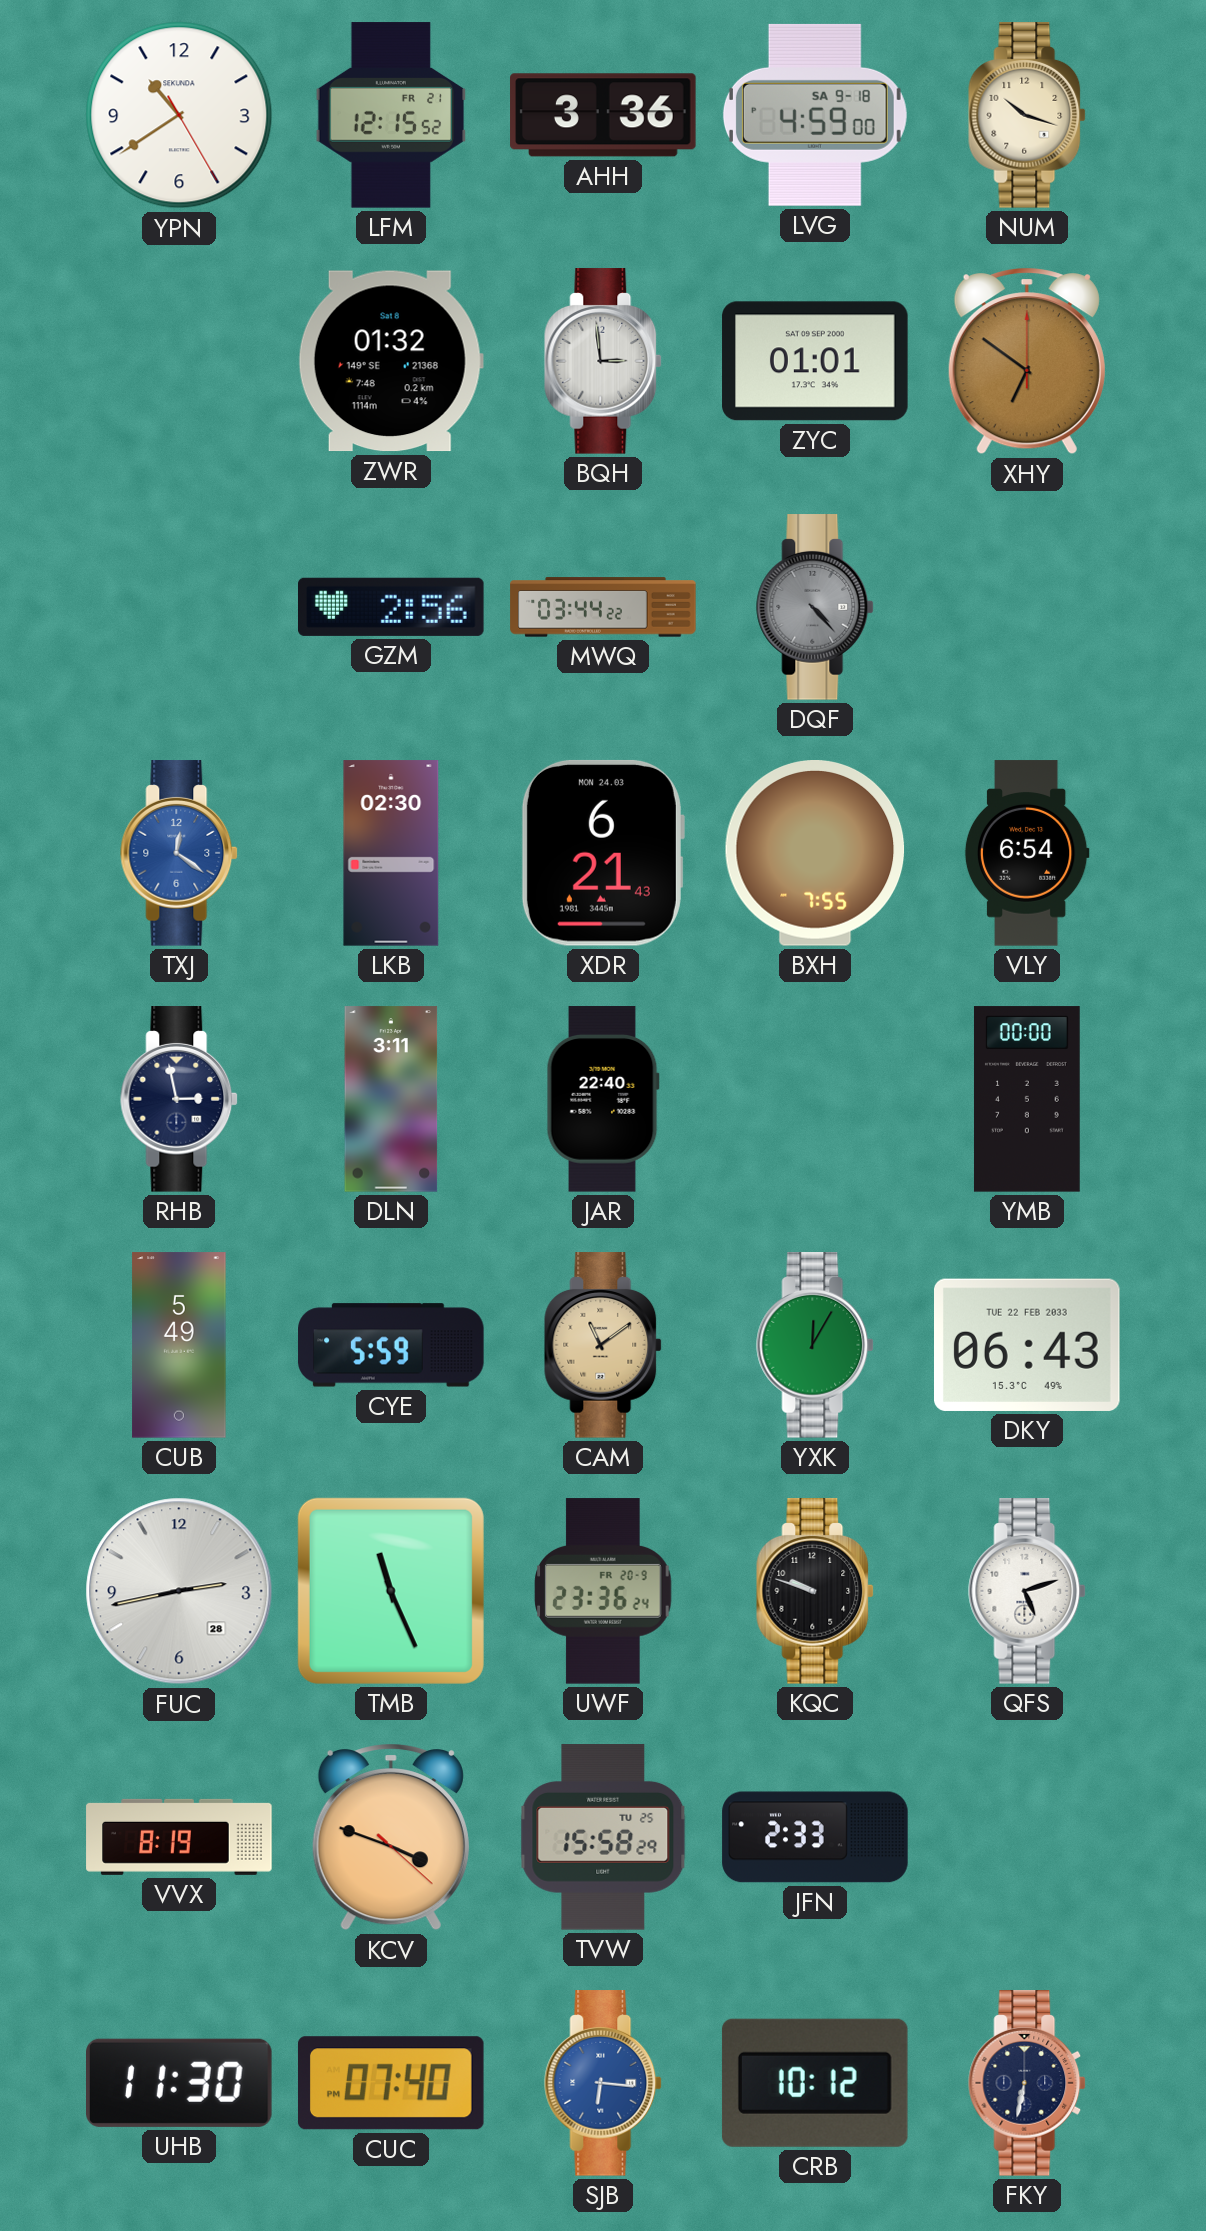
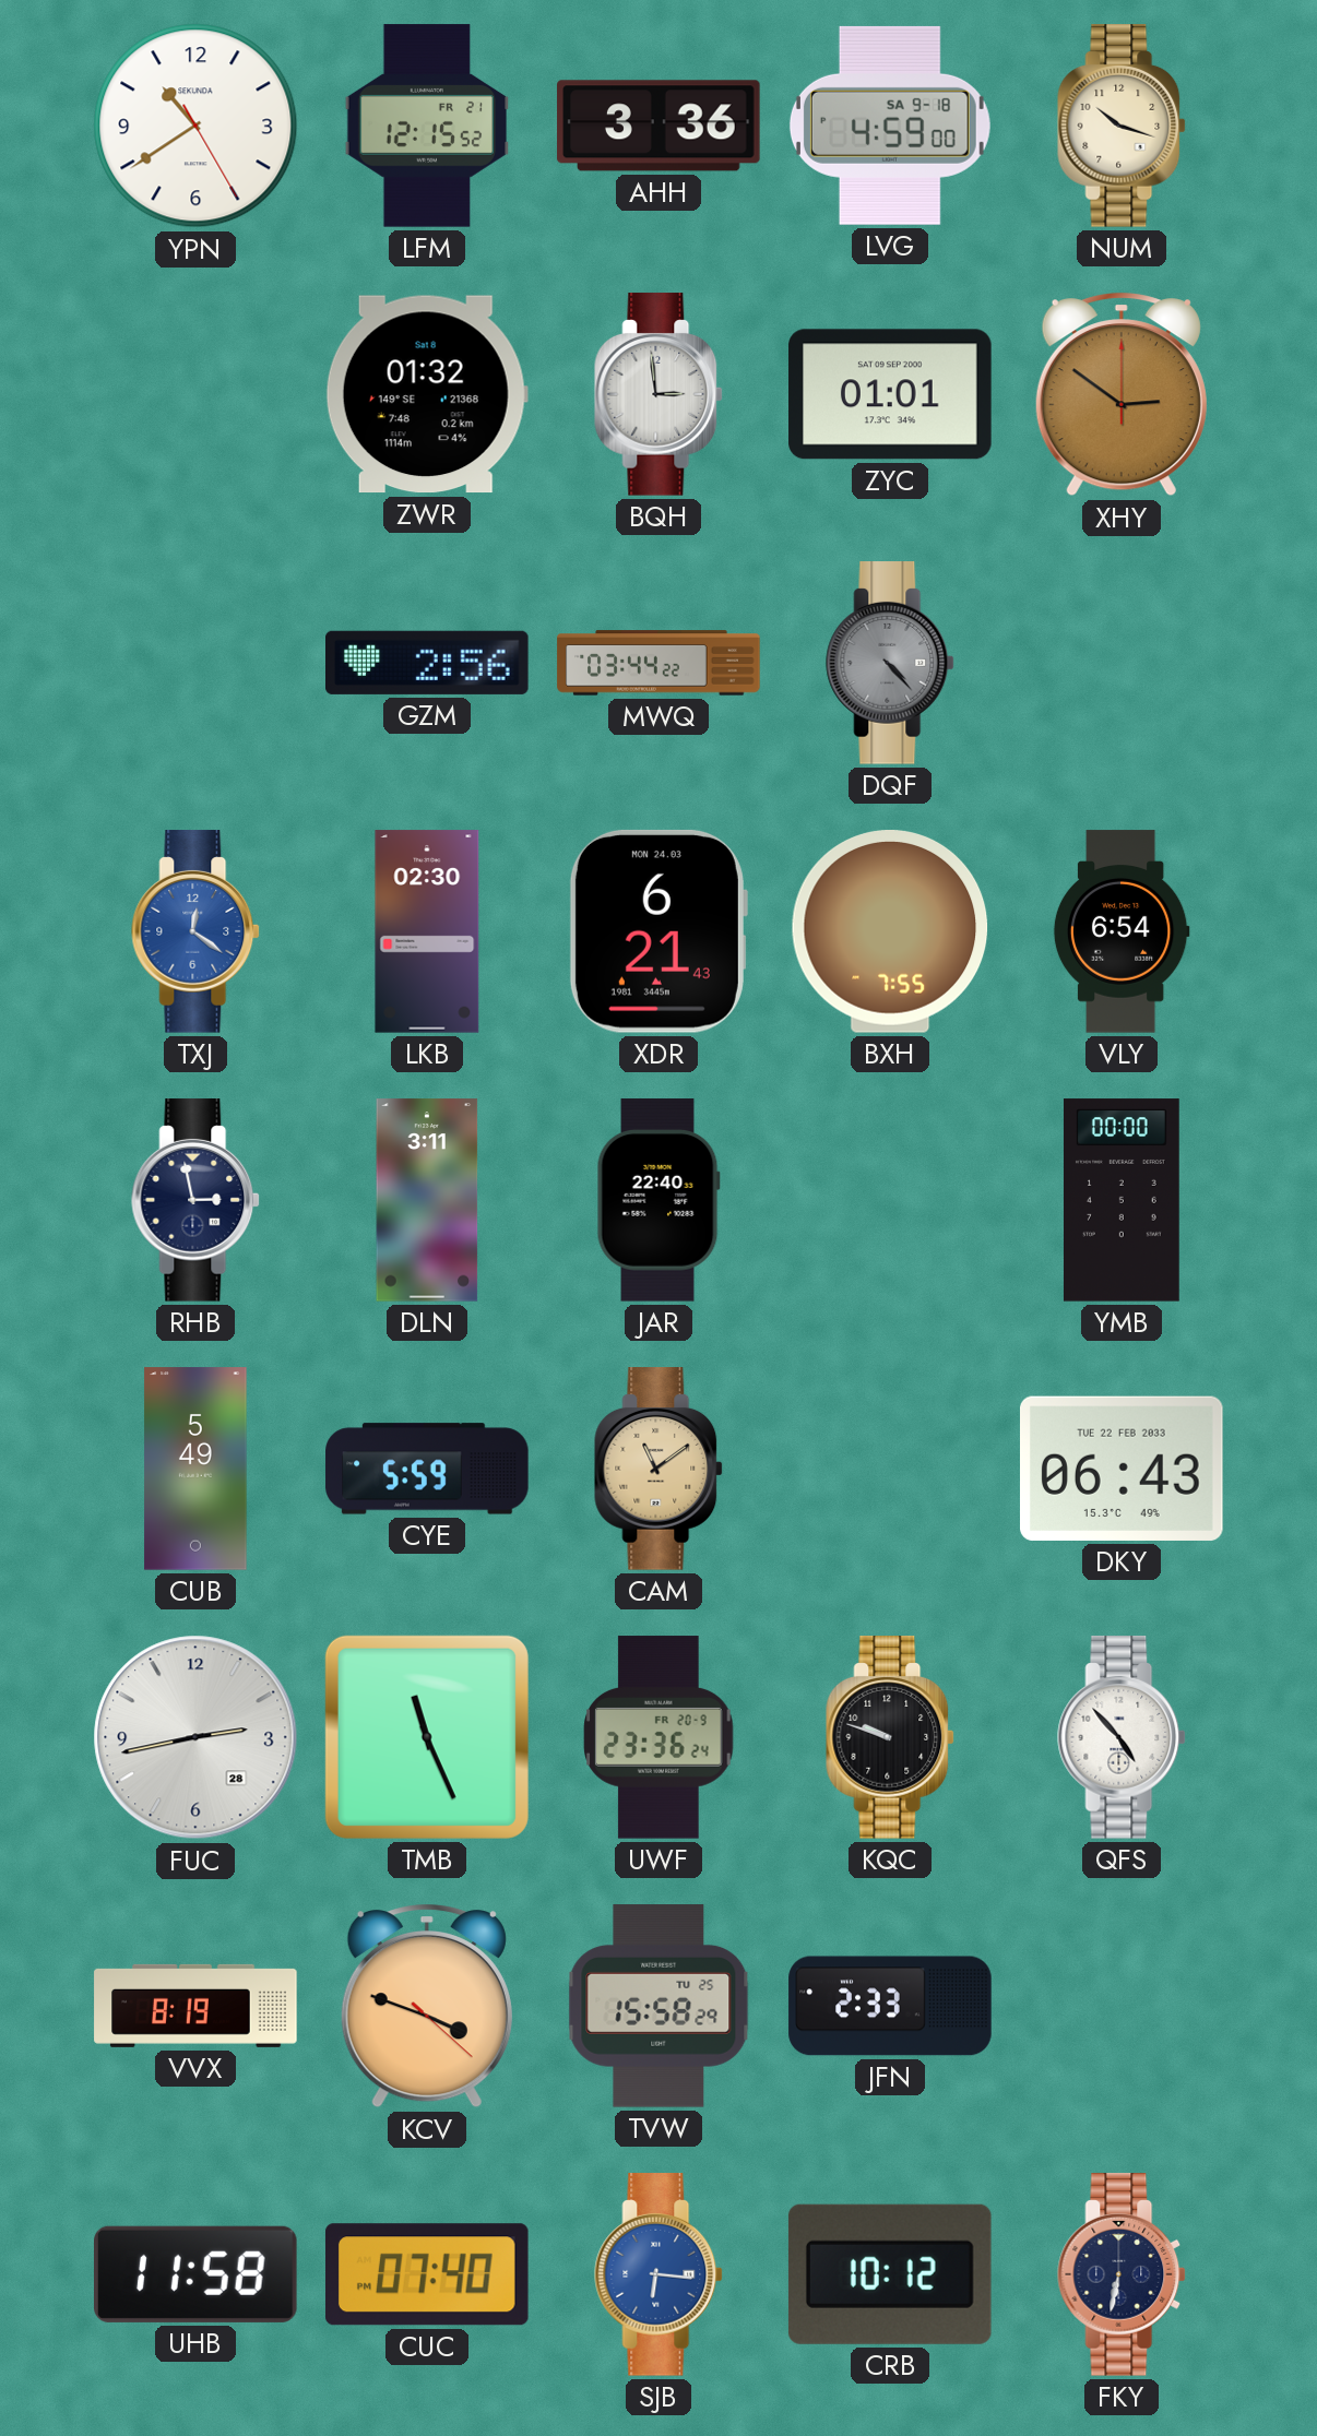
XHY: 6:51 -> 2:51 (1122, 394)
YXK: 12:05 -> none (816, 1345)
QFS: 5:12 -> 4:53 (1123, 1737)
UHB: 11:30 -> 11:58 (197, 2274)
